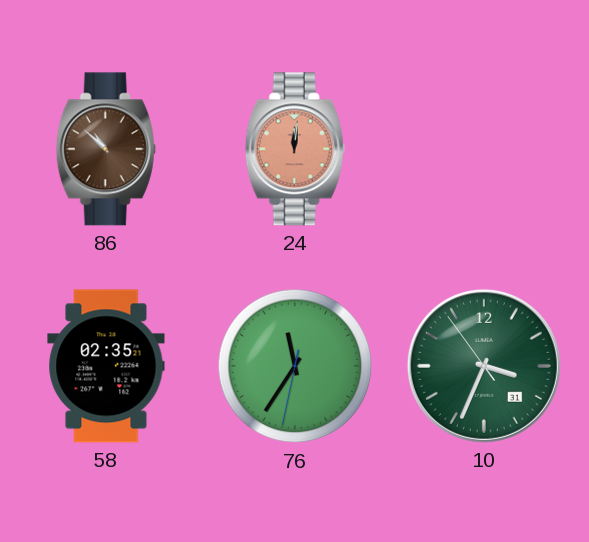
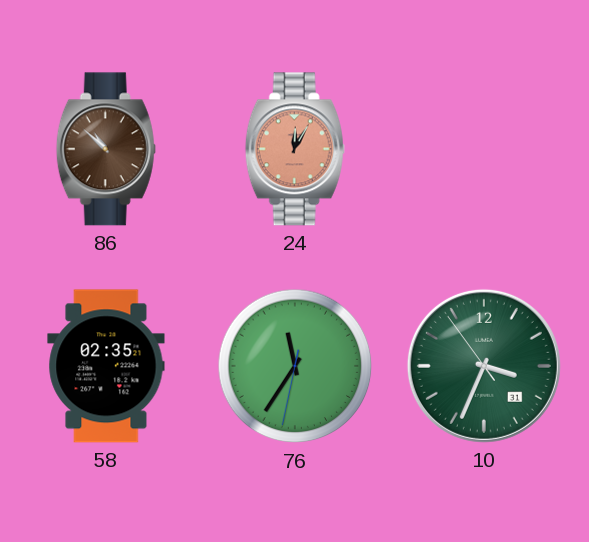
24: 12:01 -> 12:05 (295, 149)
